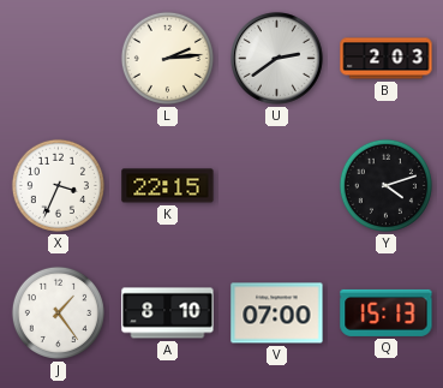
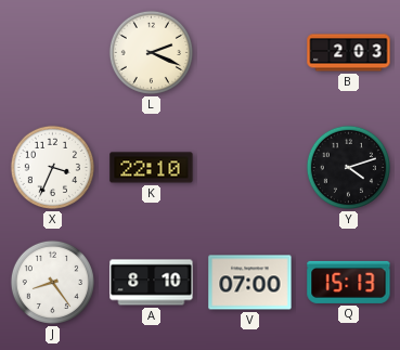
L: 2:14 -> 2:19 (151, 52)
U: 2:39 -> none (277, 59)
K: 22:15 -> 22:10 (152, 168)
J: 1:24 -> 8:24 (52, 282)
